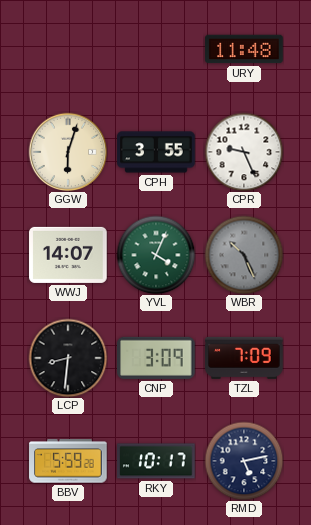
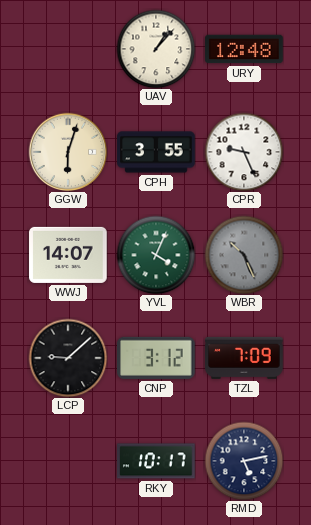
UAV: none -> 1:07 (156, 49)
URY: 11:48 -> 12:48 (244, 49)
LCP: 8:31 -> 9:08 (68, 358)
CNP: 3:09 -> 3:12 (156, 358)
BBV: 5:59 -> none (68, 461)
